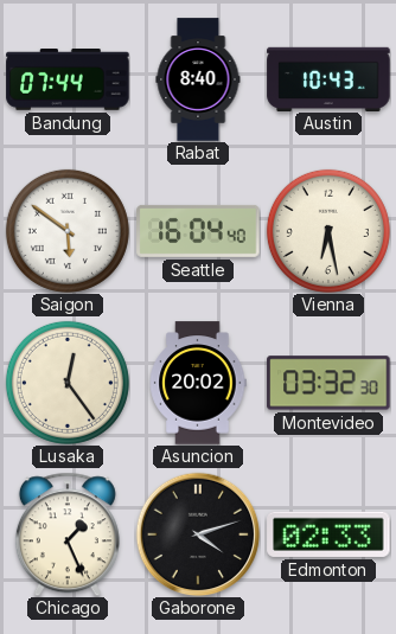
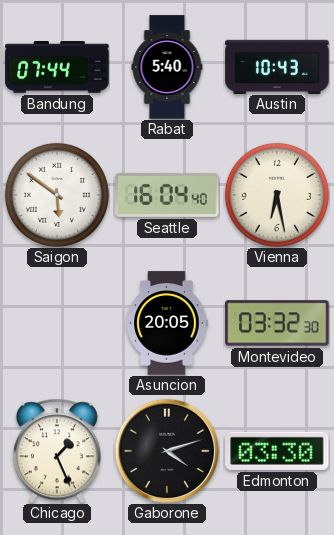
Rabat: 8:40 -> 5:40 (167, 67)
Lusaka: 12:24 -> none (68, 383)
Asuncion: 20:02 -> 20:05 (167, 323)
Edmonton: 02:33 -> 03:30 (277, 451)
